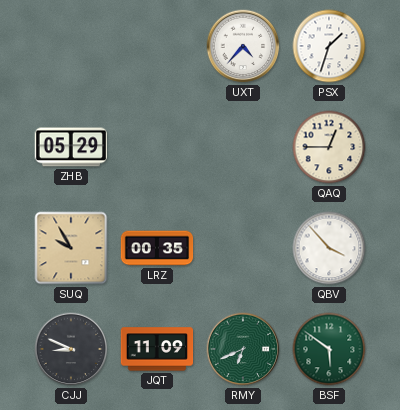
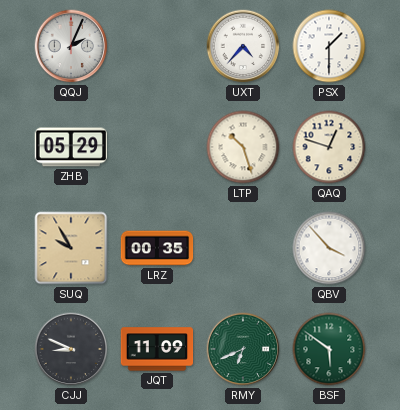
QQJ: none -> 2:04 (71, 46)
PSX: 1:33 -> 1:30 (329, 46)
LTP: none -> 10:27 (243, 147)
QAQ: 12:45 -> 12:48 (329, 147)
